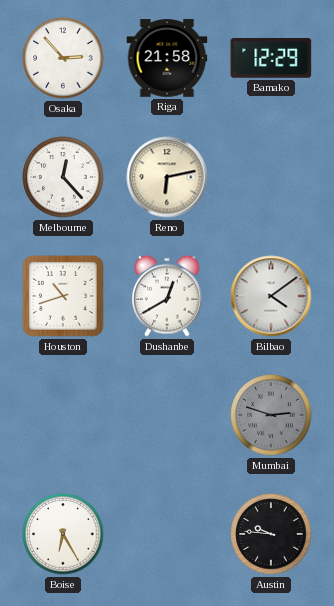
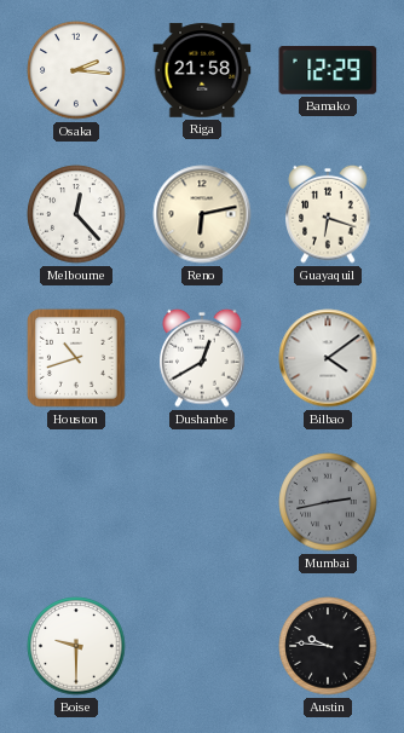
Osaka: 2:53 -> 2:16 (76, 70)
Guayaquil: none -> 6:18 (328, 214)
Mumbai: 2:48 -> 2:43 (328, 502)
Boise: 6:25 -> 9:30 (76, 646)
